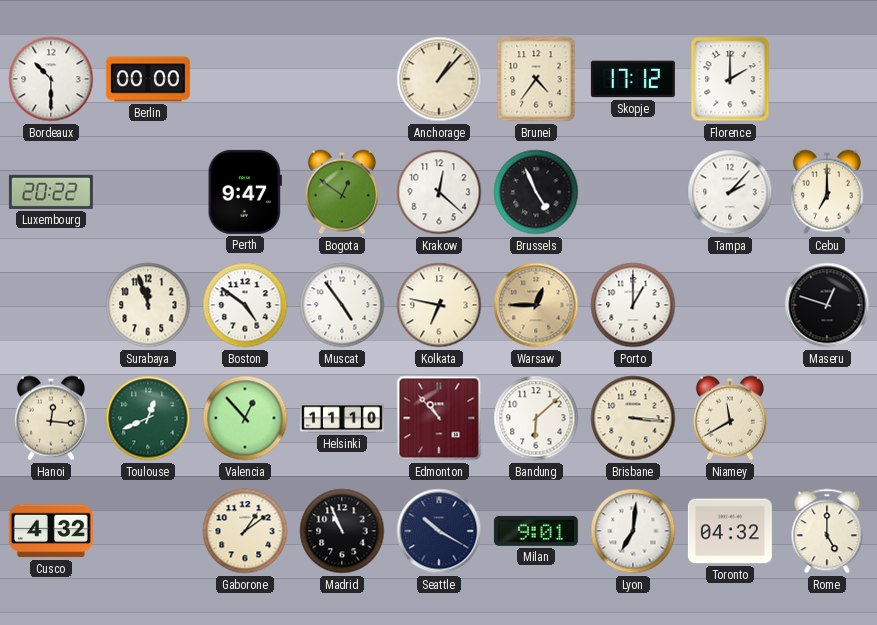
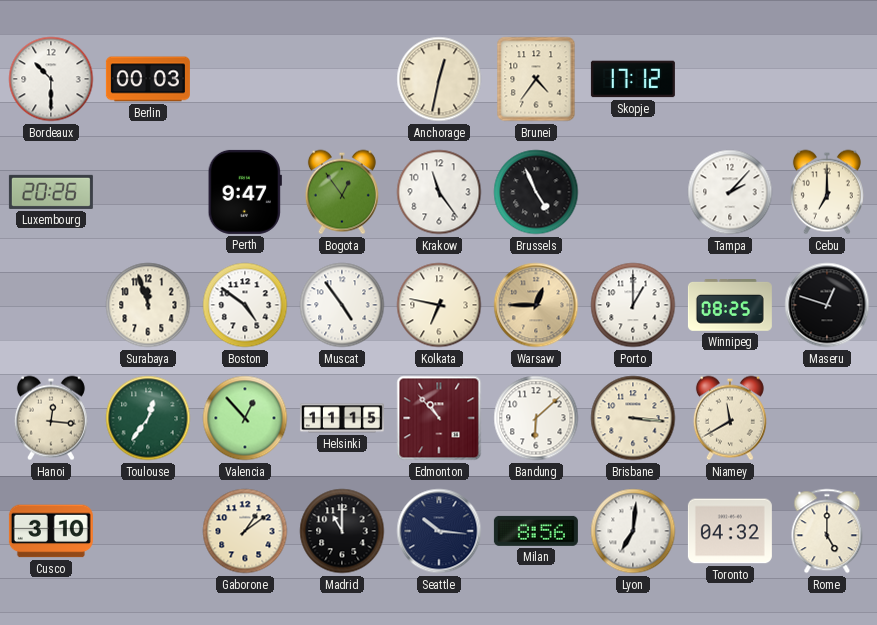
Berlin: 00:00 -> 00:03 (148, 79)
Anchorage: 1:07 -> 12:32 (439, 79)
Florence: 2:00 -> none (730, 79)
Luxembourg: 20:22 -> 20:26 (51, 192)
Bogota: 12:51 -> 12:54 (342, 192)
Krakow: 12:22 -> 11:24 (439, 192)
Winnipeg: none -> 08:25 (730, 306)
Toulouse: 12:41 -> 12:36 (148, 418)
Helsinki: 11:10 -> 11:15 (342, 418)
Cusco: 4:32 -> 3:10 (51, 531)
Madrid: 10:56 -> 11:00 (342, 531)
Seattle: 10:20 -> 10:16 (439, 531)
Milan: 9:01 -> 8:56 (536, 531)
